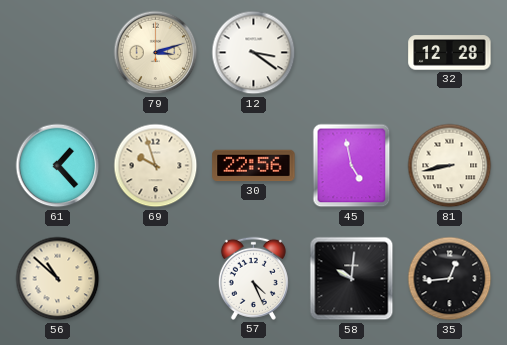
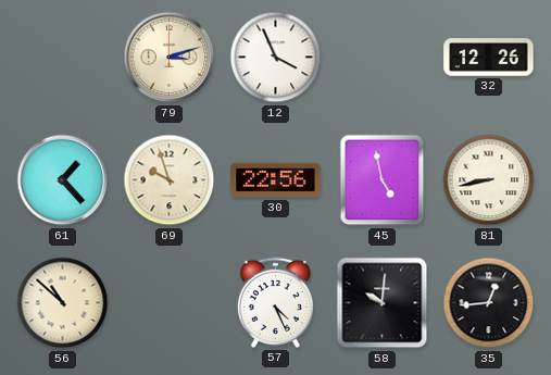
12: 3:21 -> 3:56 (276, 58)
32: 12:28 -> 12:26 (489, 58)
